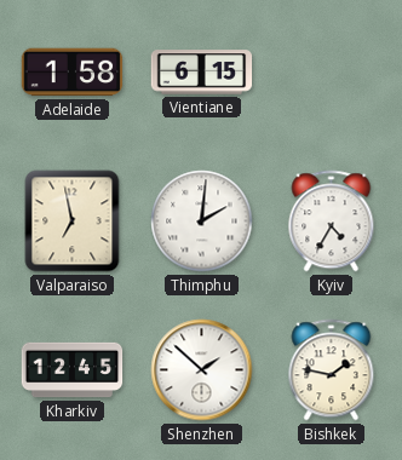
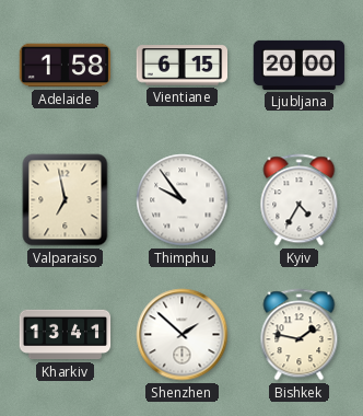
Ljubljana: none -> 20:00 (300, 65)
Thimphu: 2:01 -> 9:54 (183, 200)
Kharkiv: 12:45 -> 13:41 (66, 335)
